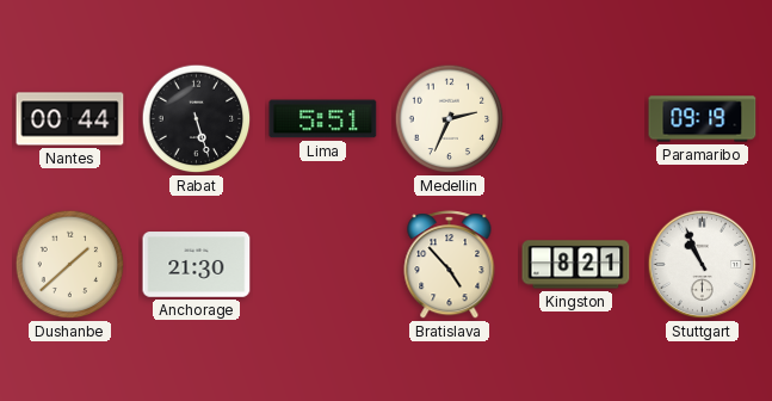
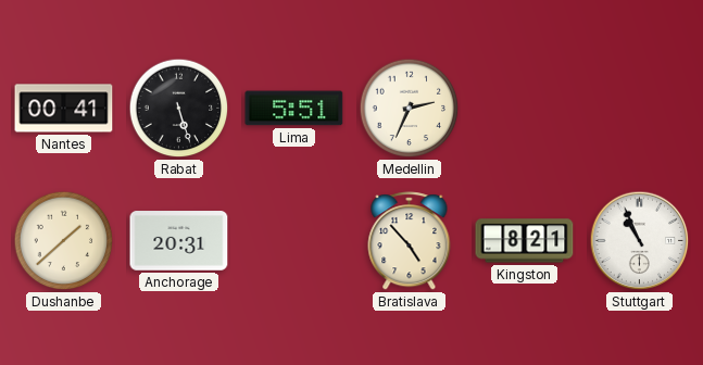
Nantes: 00:44 -> 00:41 (64, 109)
Paramaribo: 09:19 -> none (703, 119)
Anchorage: 21:30 -> 20:31 (179, 241)
